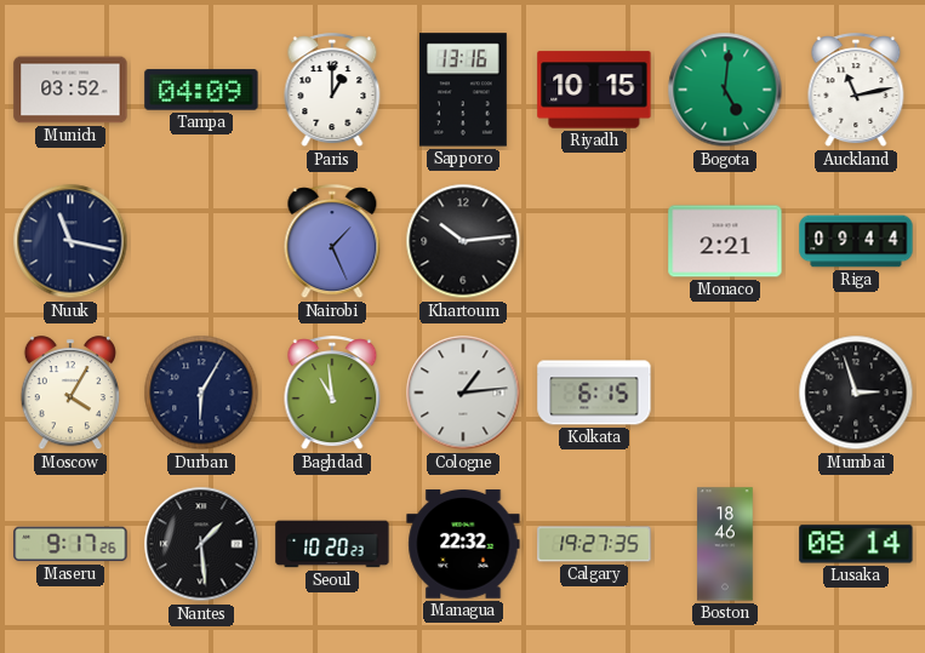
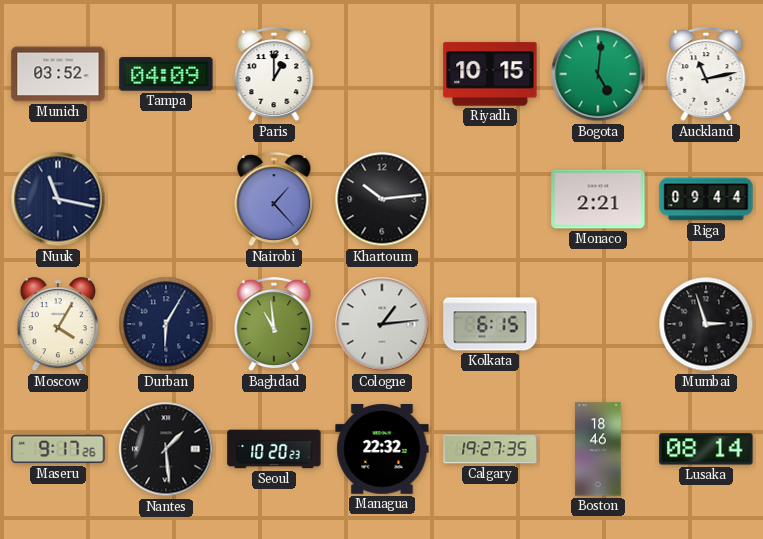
Sapporo: 13:16 -> none (463, 90)
Nairobi: 1:26 -> 1:23 (274, 200)
